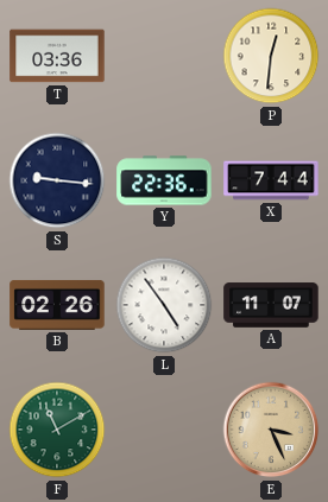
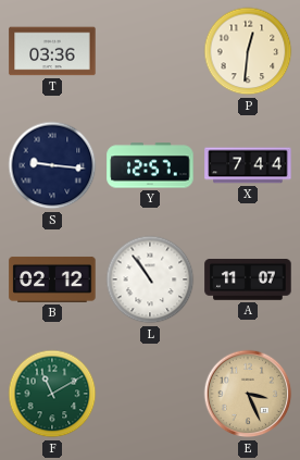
Y: 22:36 -> 12:57 (150, 165)
B: 02:26 -> 02:12 (52, 279)
L: 4:54 -> 10:54 (150, 279)
